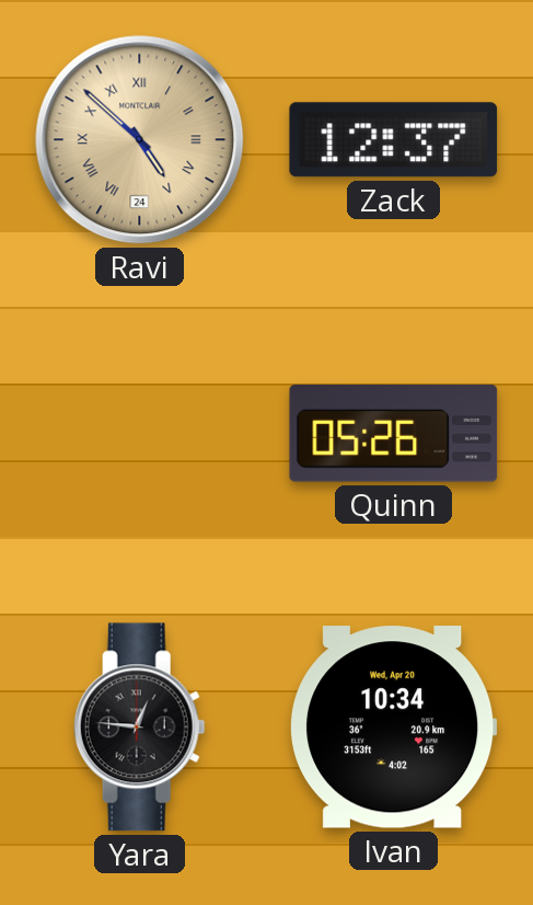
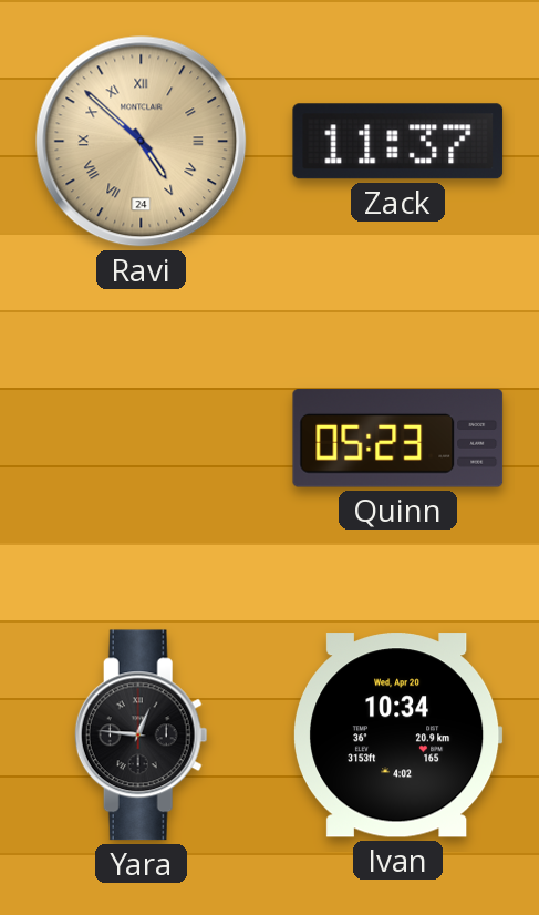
Zack: 12:37 -> 11:37 (398, 142)
Quinn: 05:26 -> 05:23 (398, 439)
